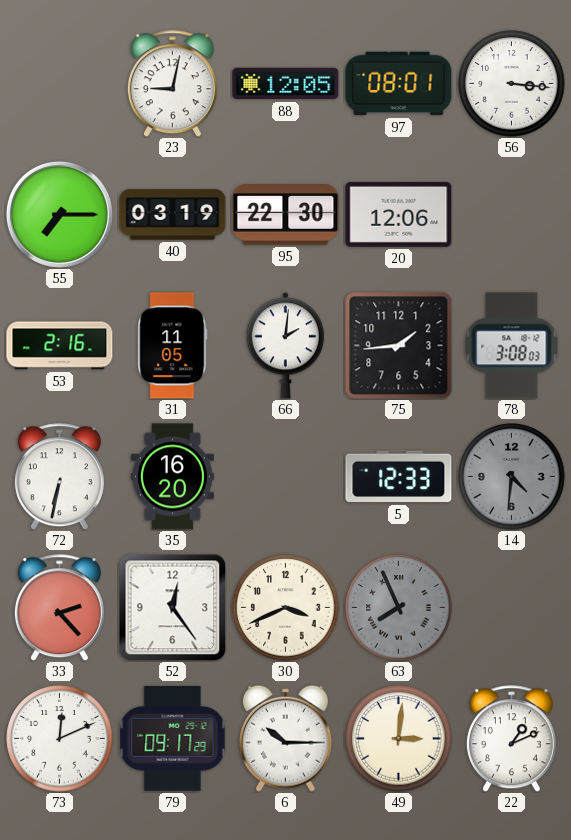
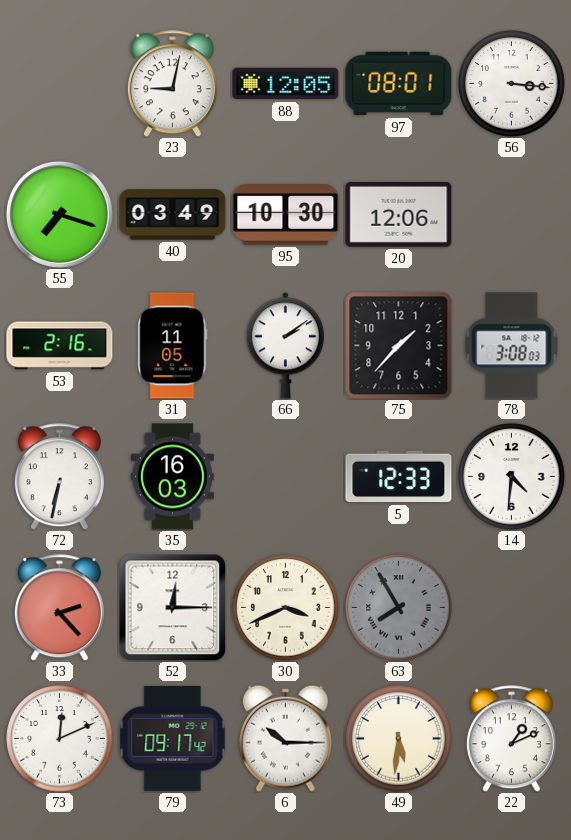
55: 7:15 -> 7:18 (59, 214)
40: 03:19 -> 03:49 (173, 215)
95: 22:30 -> 10:30 (286, 215)
66: 2:01 -> 2:09 (285, 346)
75: 1:44 -> 1:37 (399, 346)
35: 16:20 -> 16:03 (172, 477)
14 dial: grey -> white (512, 477)
52: 12:24 -> 12:15 (172, 607)
63: 7:56 -> 7:55 (399, 608)
79: 09:17:29 -> 09:17:42 (173, 738)
49: 3:01 -> 5:31 (399, 739)
